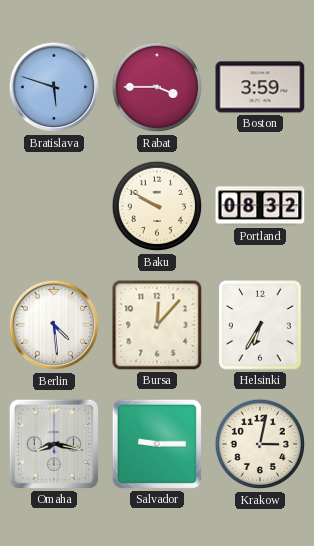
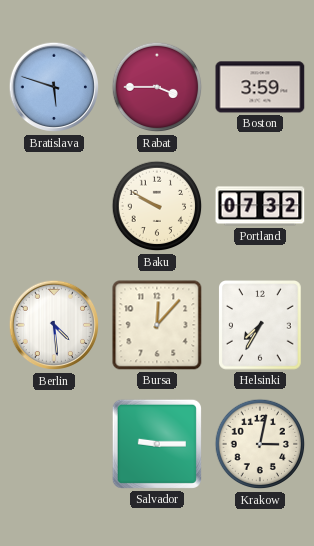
Portland: 08:32 -> 07:32 (260, 206)
Helsinki: 6:35 -> 7:35 (261, 326)
Omaha: 8:17 -> none (54, 444)
